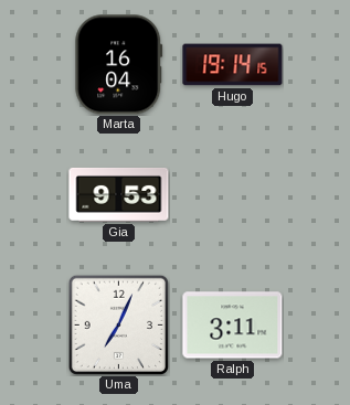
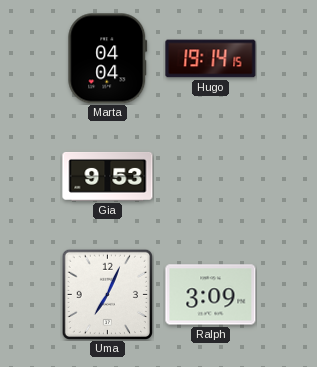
Marta: 16:04 -> 04:04 (108, 59)
Ralph: 3:11 -> 3:09 (211, 295)
